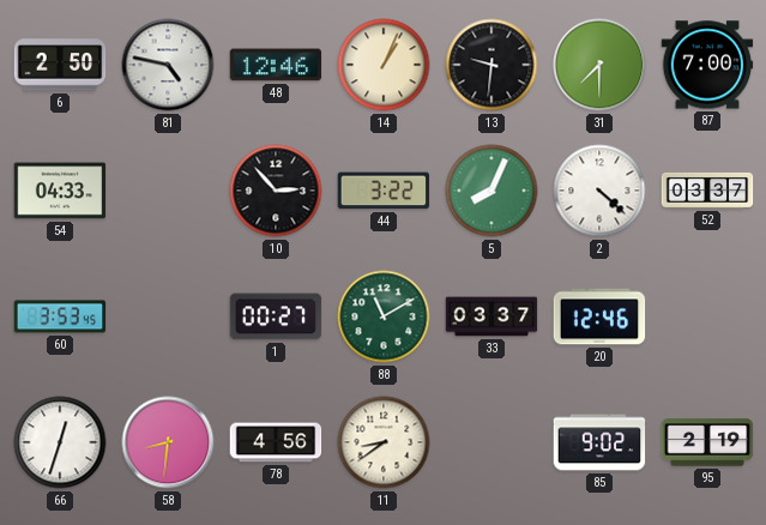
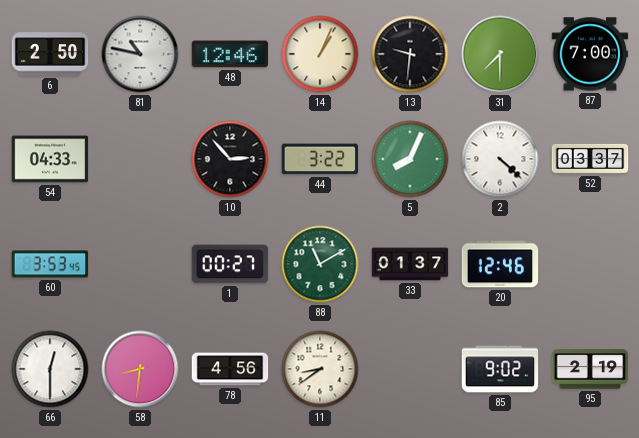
81: 4:47 -> 10:47 (140, 54)
33: 03:37 -> 01:37 (410, 264)
66: 12:33 -> 12:30 (50, 369)
